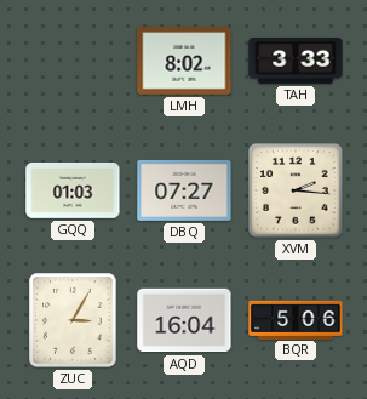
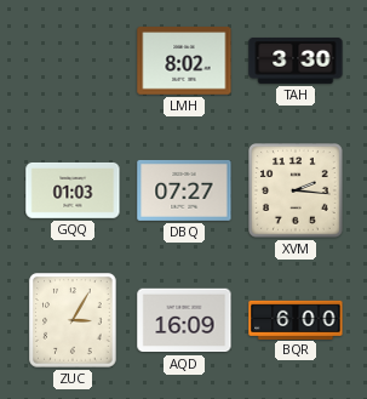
TAH: 3:33 -> 3:30 (296, 61)
AQD: 16:04 -> 16:09 (184, 320)
BQR: 5:06 -> 6:00 (296, 319)
